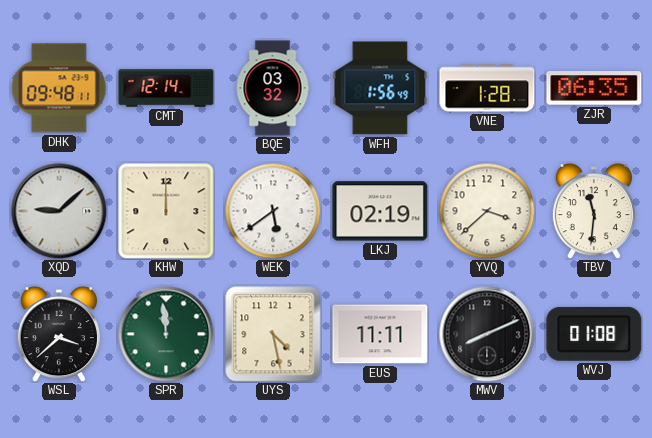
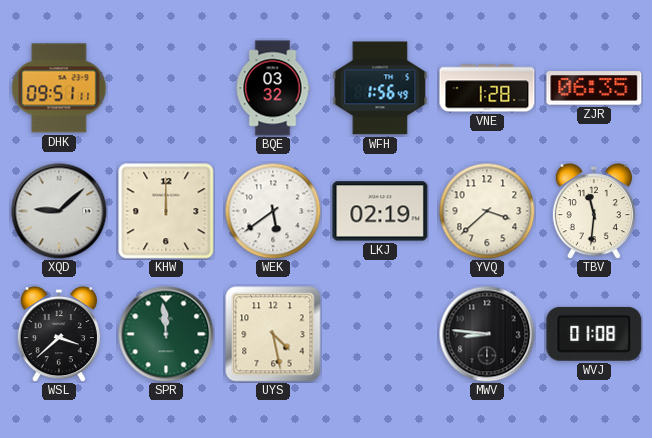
DHK: 09:48 -> 09:51 (59, 88)
CMT: 12:14 -> none (166, 88)
EUS: 11:11 -> none (380, 334)
MWV: 8:11 -> 8:46 (487, 334)
